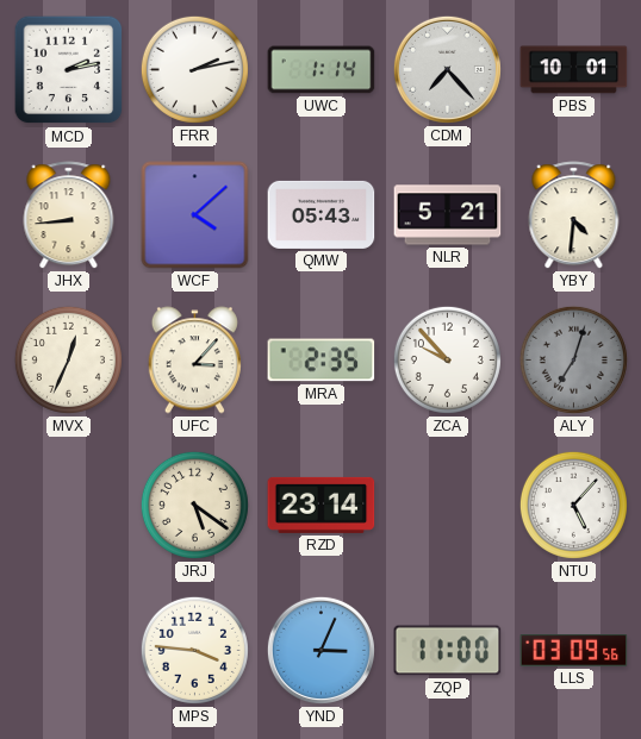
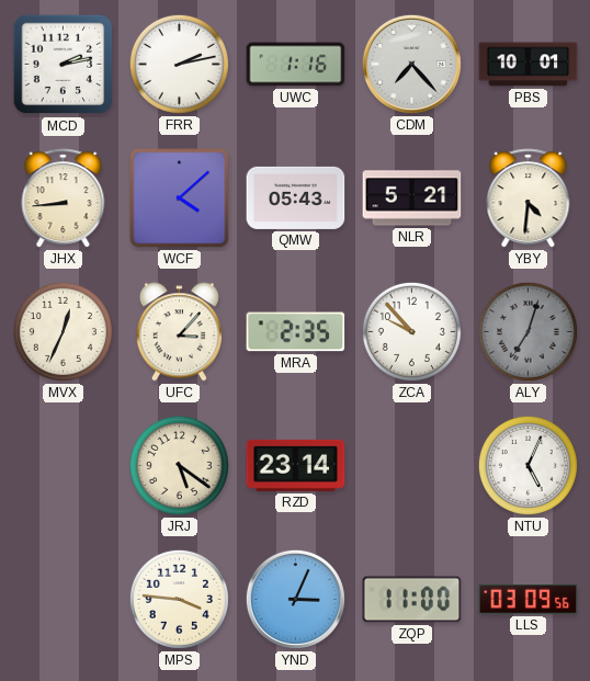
UWC: 1:14 -> 1:16 (296, 65)
NTU: 5:07 -> 5:04 (527, 465)
